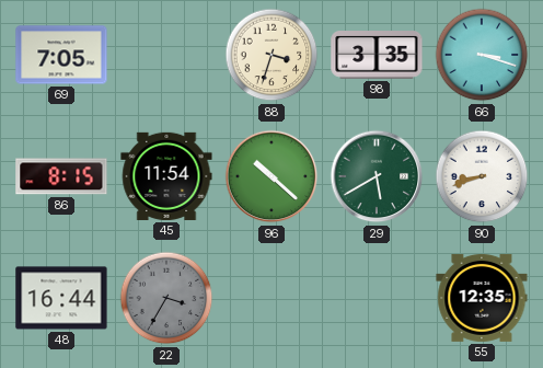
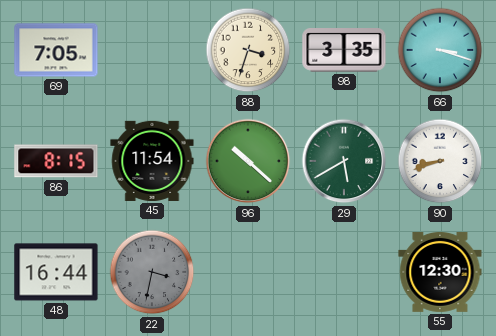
22: 3:35 -> 3:32 (152, 272)
55: 12:35 -> 12:30 (440, 272)
